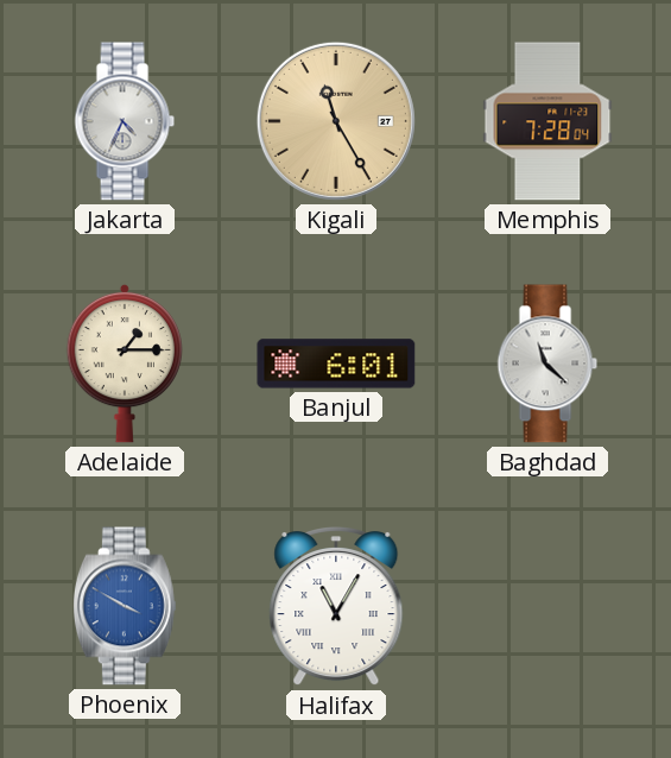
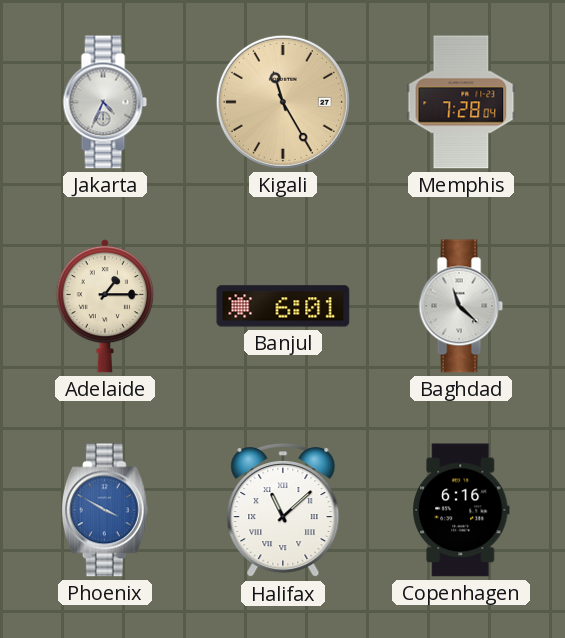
Halifax: 11:05 -> 11:08 (283, 511)
Copenhagen: none -> 6:16 (462, 510)
